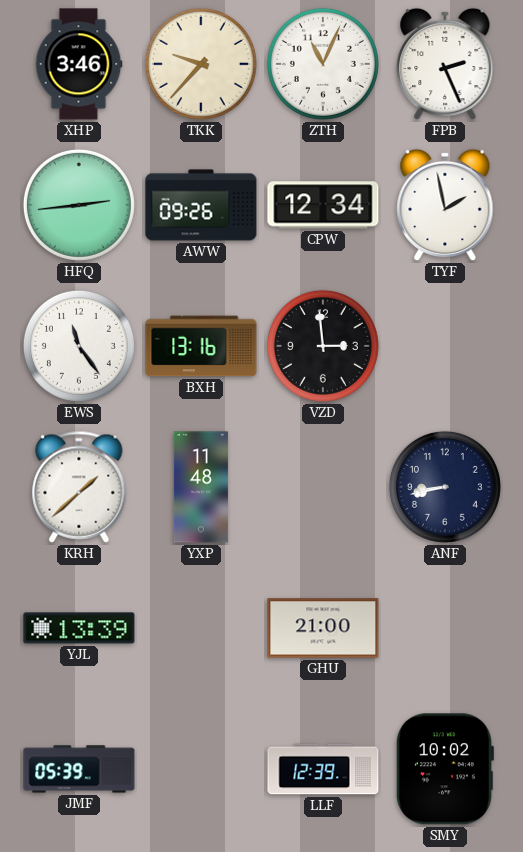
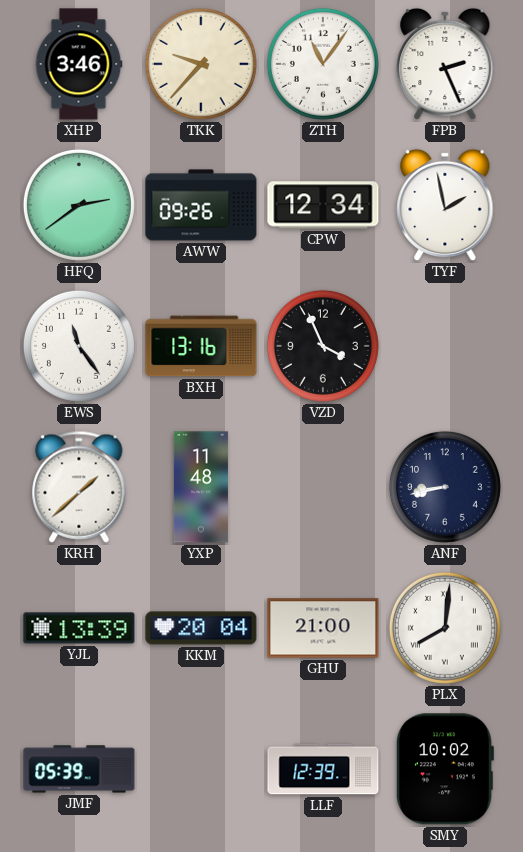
ZTH: 11:04 -> 11:06 (323, 64)
HFQ: 2:44 -> 2:39 (79, 205)
VZD: 2:59 -> 3:56 (323, 346)
KKM: none -> 20:04 (201, 628)
PLX: none -> 8:01 (445, 628)
